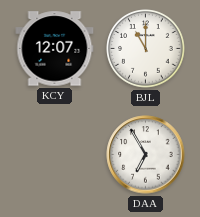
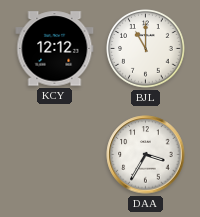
KCY: 12:07 -> 12:12 (55, 49)
DAA: 6:55 -> 3:35 (146, 155)
